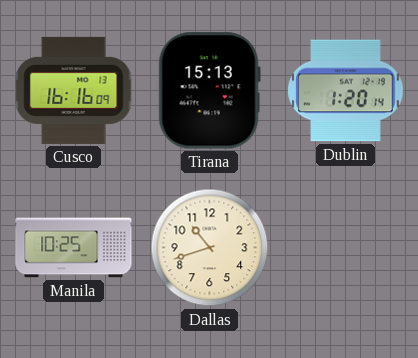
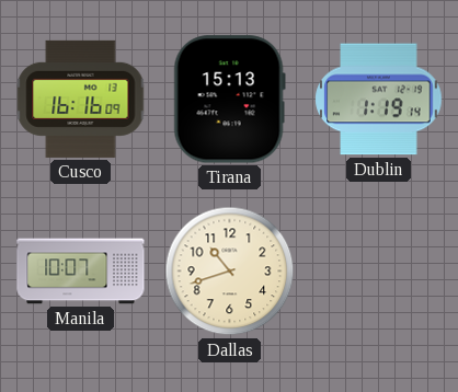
Dublin: 1:20 -> 1:19 (379, 100)
Manila: 10:25 -> 10:07 (81, 272)
